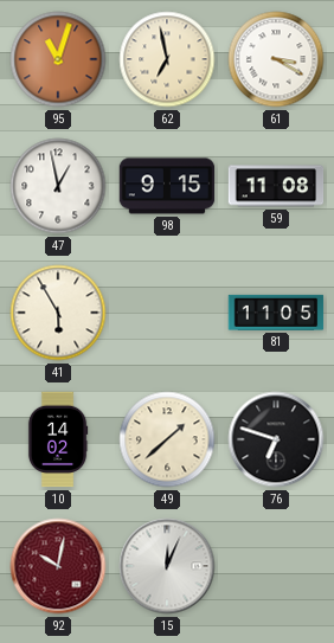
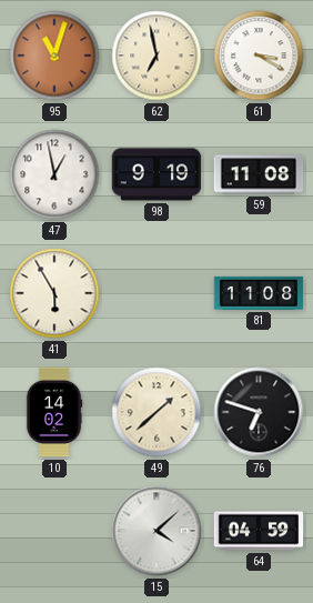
98: 9:15 -> 9:19 (156, 174)
81: 11:05 -> 11:08 (259, 293)
92: 10:02 -> none (58, 566)
15: 12:04 -> 4:08 (156, 531)
64: none -> 04:59 (259, 531)
